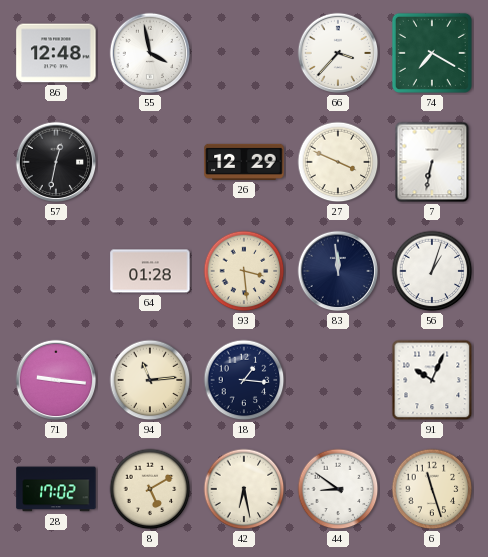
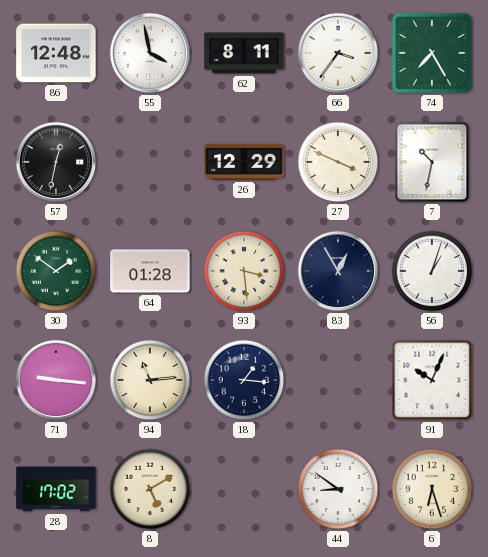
62: none -> 8:11 (244, 53)
66: 3:37 -> 3:36 (338, 53)
74: 7:20 -> 7:25 (432, 53)
7: 6:32 -> 10:32 (432, 162)
30: none -> 1:51 (56, 271)
83: 11:59 -> 12:55 (338, 271)
42: 6:28 -> none (244, 489)
6: 11:27 -> 6:27 (432, 489)
